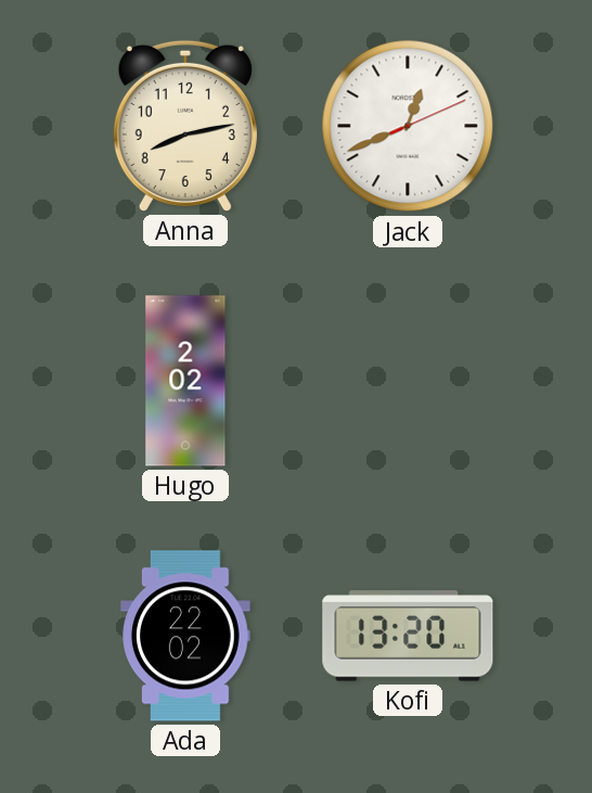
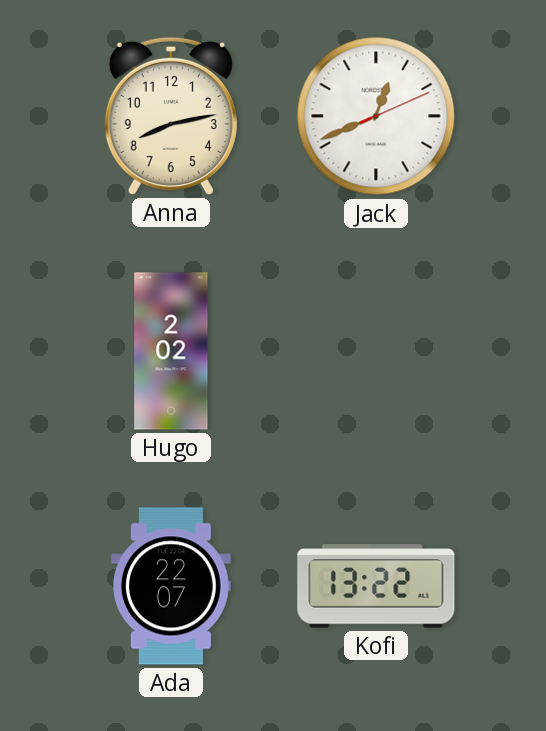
Ada: 22:02 -> 22:07 (172, 586)
Kofi: 13:20 -> 13:22 (376, 586)
